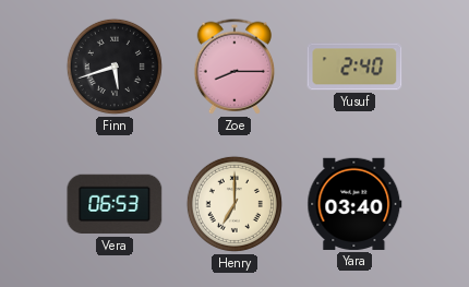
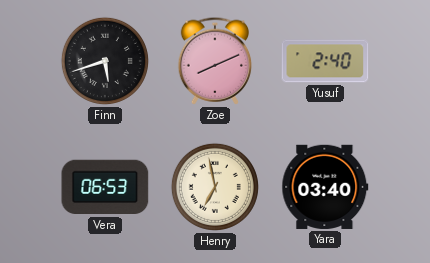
Zoe: 8:15 -> 8:11 (215, 61)
Henry: 7:00 -> 6:58 (215, 187)
